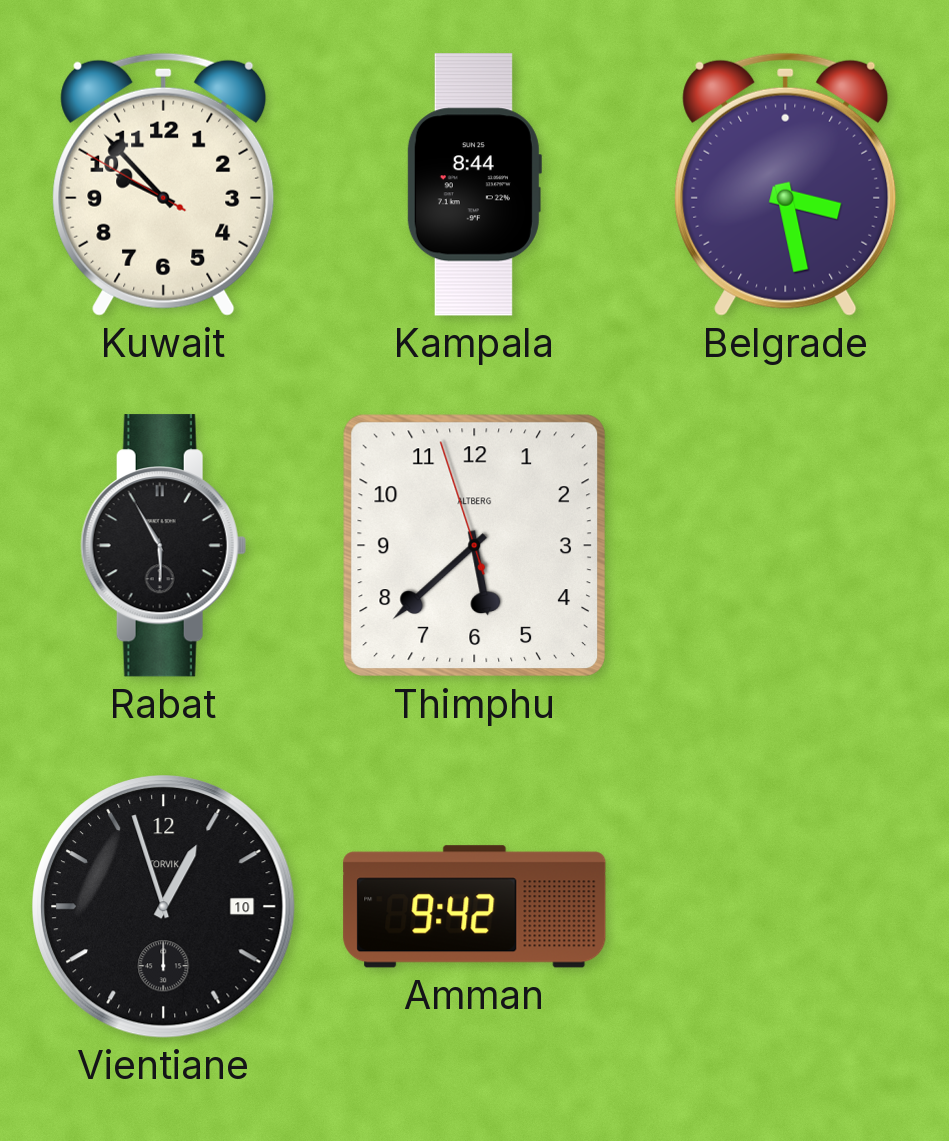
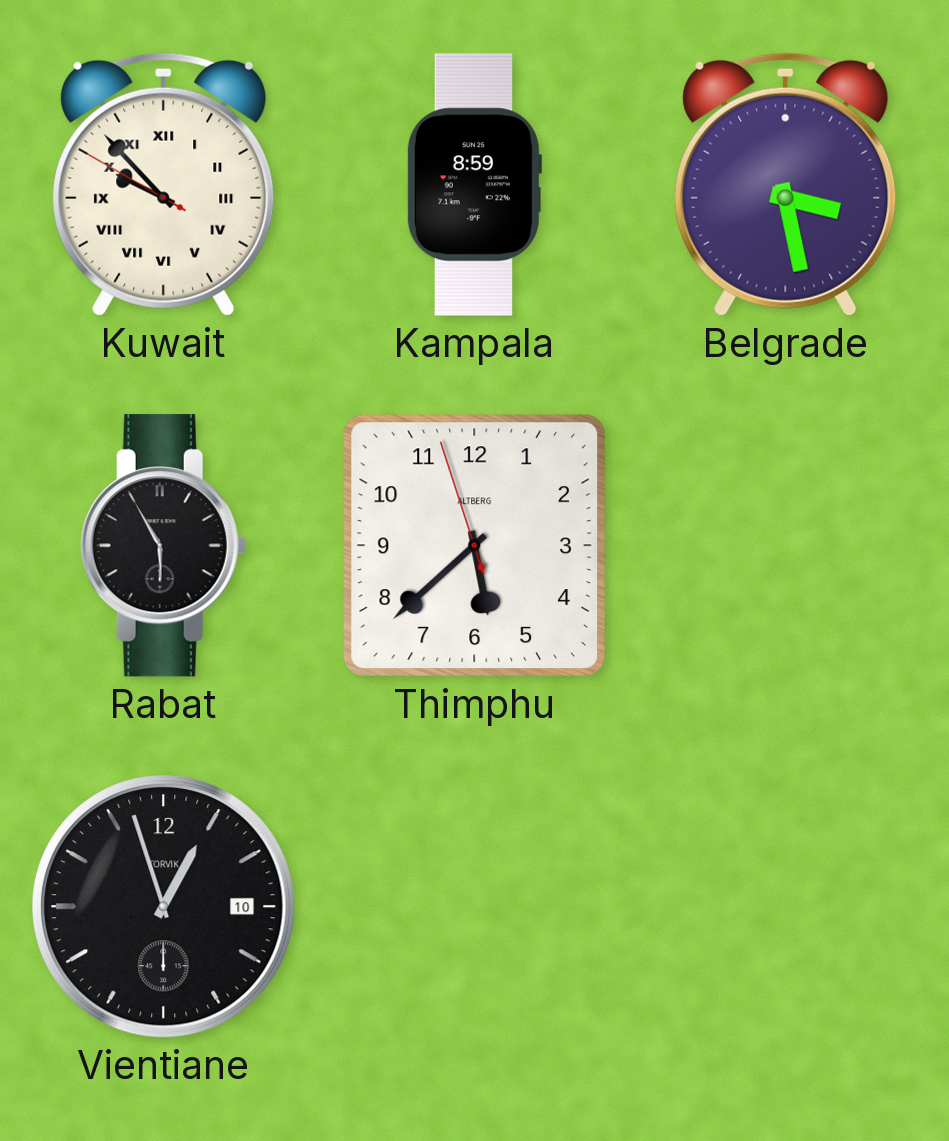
Kuwait numerals: Arabic -> Roman (164, 184)
Kampala: 8:44 -> 8:59 (474, 185)
Amman: 9:42 -> none (475, 907)
